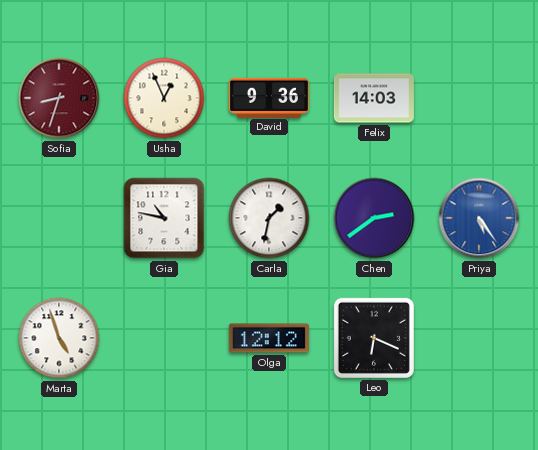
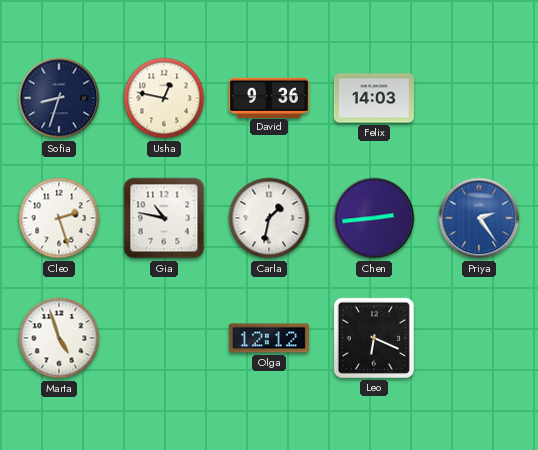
Sofia dial: burgundy -> navy (59, 98)
Usha: 12:56 -> 12:47 (164, 98)
Cleo: none -> 2:27 (59, 218)
Chen: 2:39 -> 2:44 (374, 218)
Priya: 5:24 -> 2:24 (479, 218)
